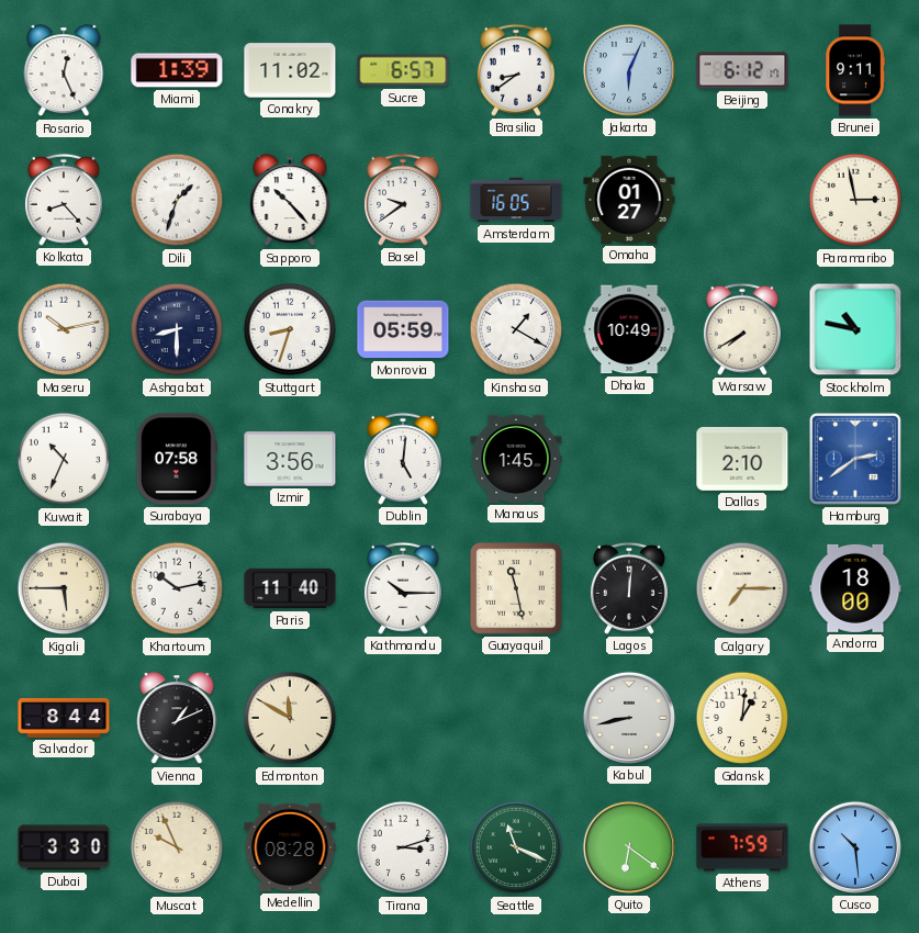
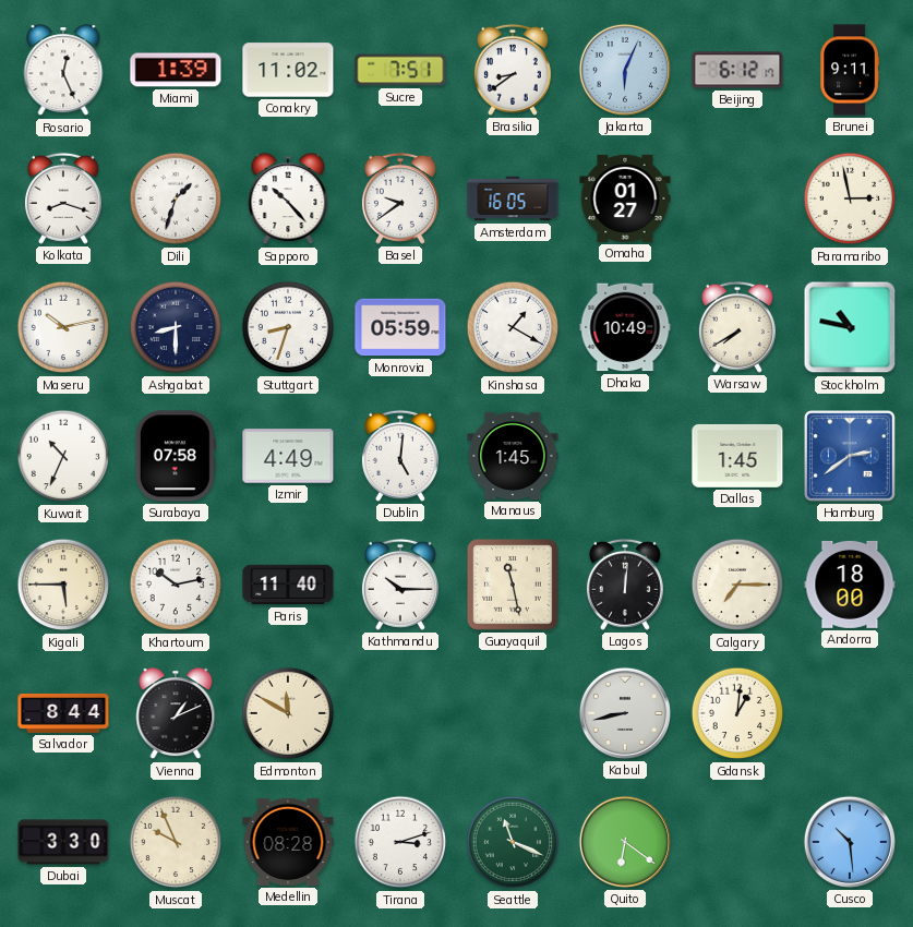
Sucre: 6:57 -> 7:51 (400, 70)
Kolkata: 8:23 -> 8:18 (63, 198)
Izmir: 3:56 -> 4:49 (288, 456)
Dallas: 2:10 -> 1:45 (737, 456)
Athens: 7:59 -> none (742, 847)
